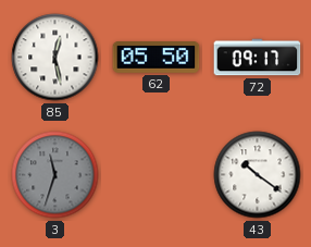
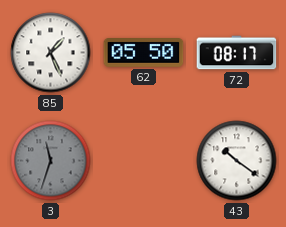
85: 12:28 -> 1:26 (51, 53)
72: 09:17 -> 08:17 (237, 53)
